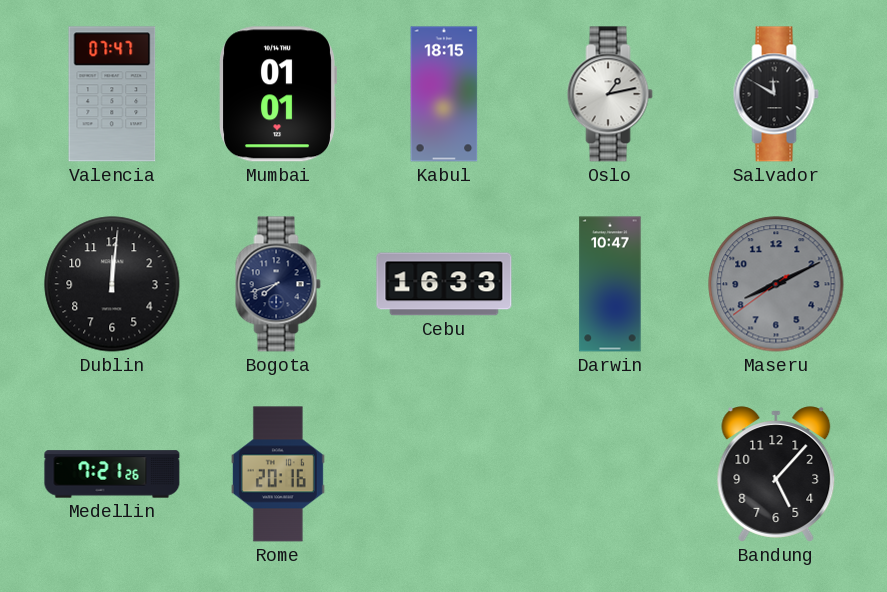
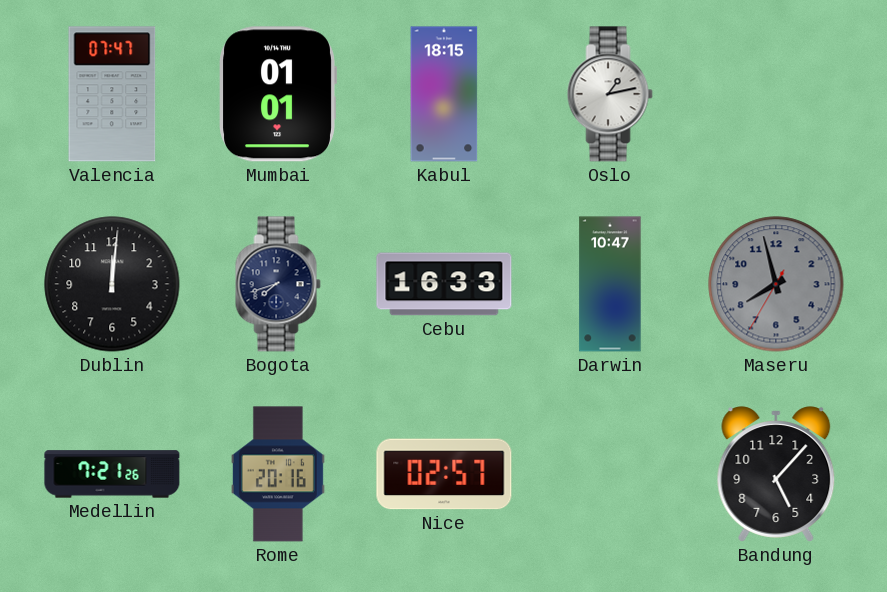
Salvador: 11:50 -> none (776, 94)
Maseru: 8:10 -> 7:57 (776, 284)
Nice: none -> 02:57 (444, 474)
